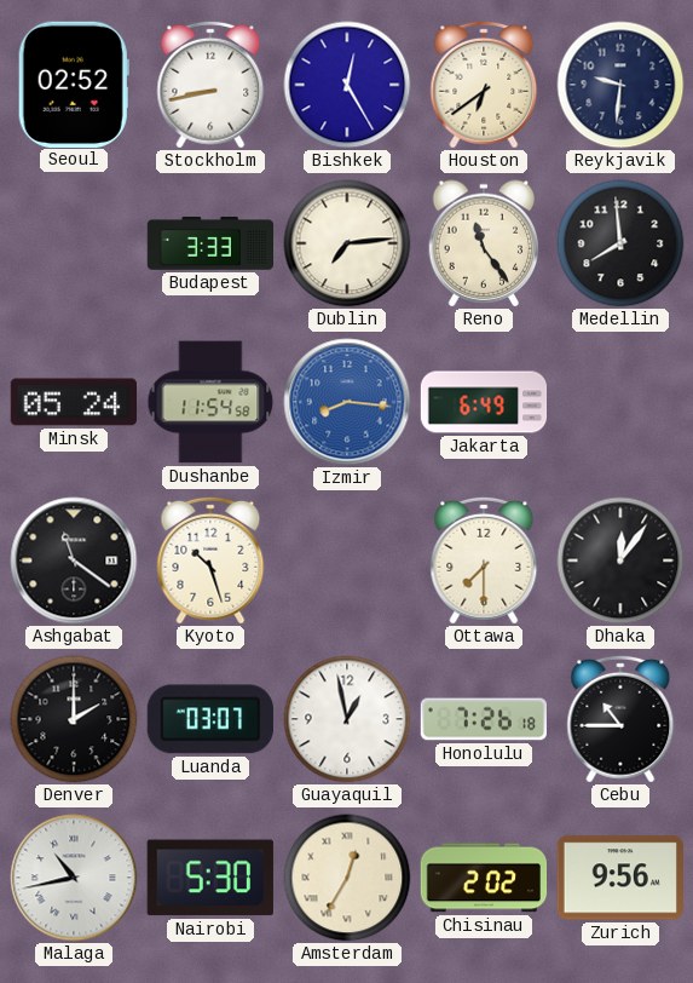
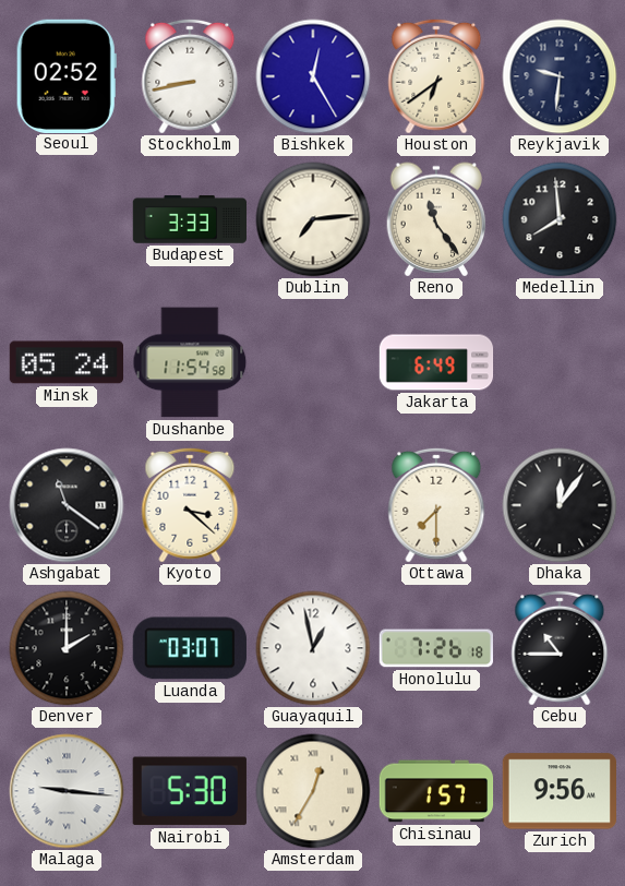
Izmir: 8:16 -> none (347, 402)
Kyoto: 10:27 -> 3:22 (190, 505)
Malaga: 10:43 -> 9:16 (67, 791)
Chisinau: 2:02 -> 1:57 (436, 791)
